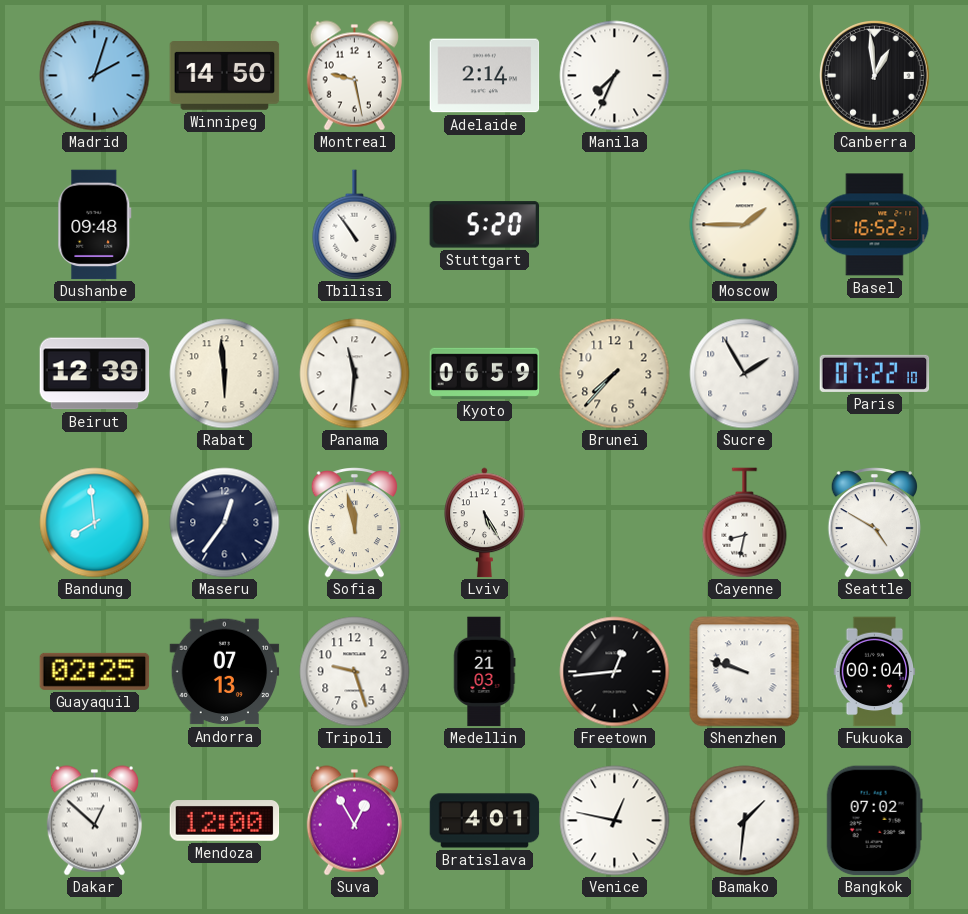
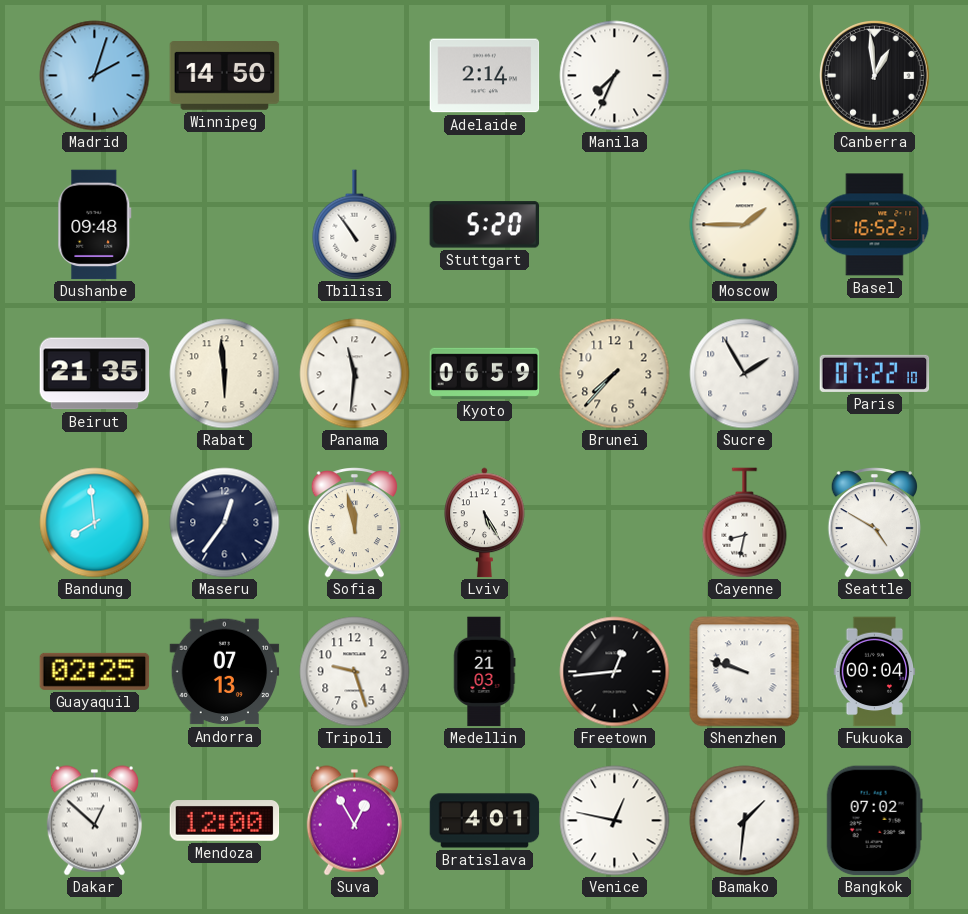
Montreal: 9:28 -> none (354, 76)
Beirut: 12:39 -> 21:35 (95, 374)
